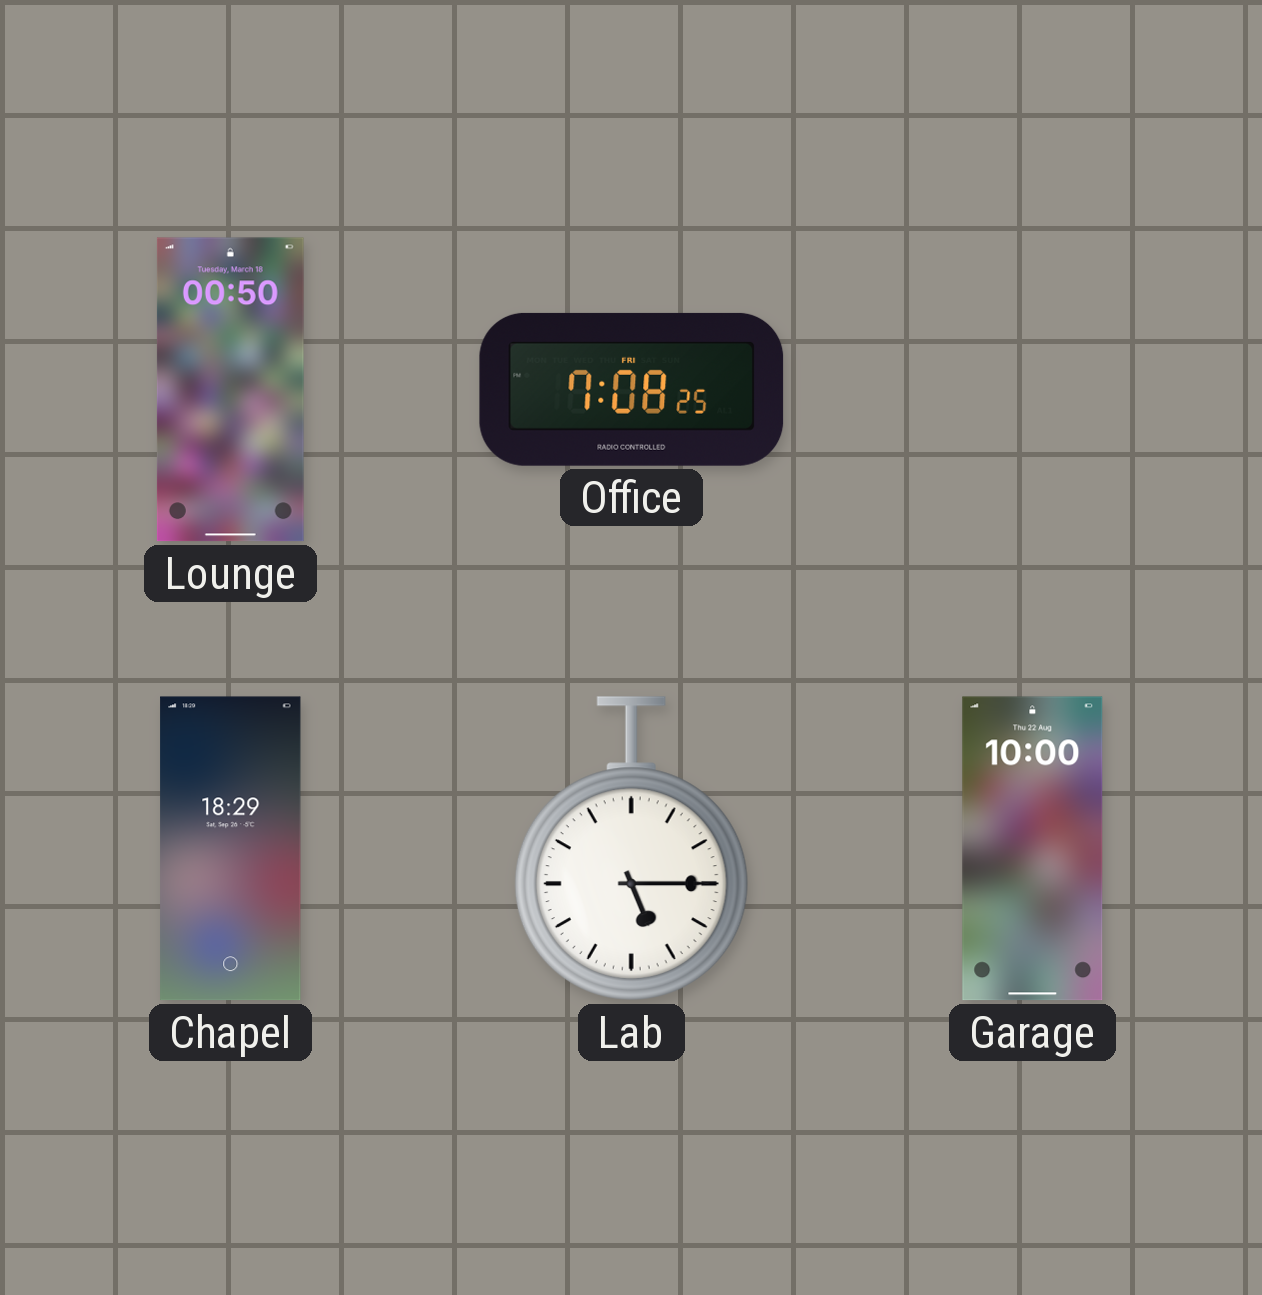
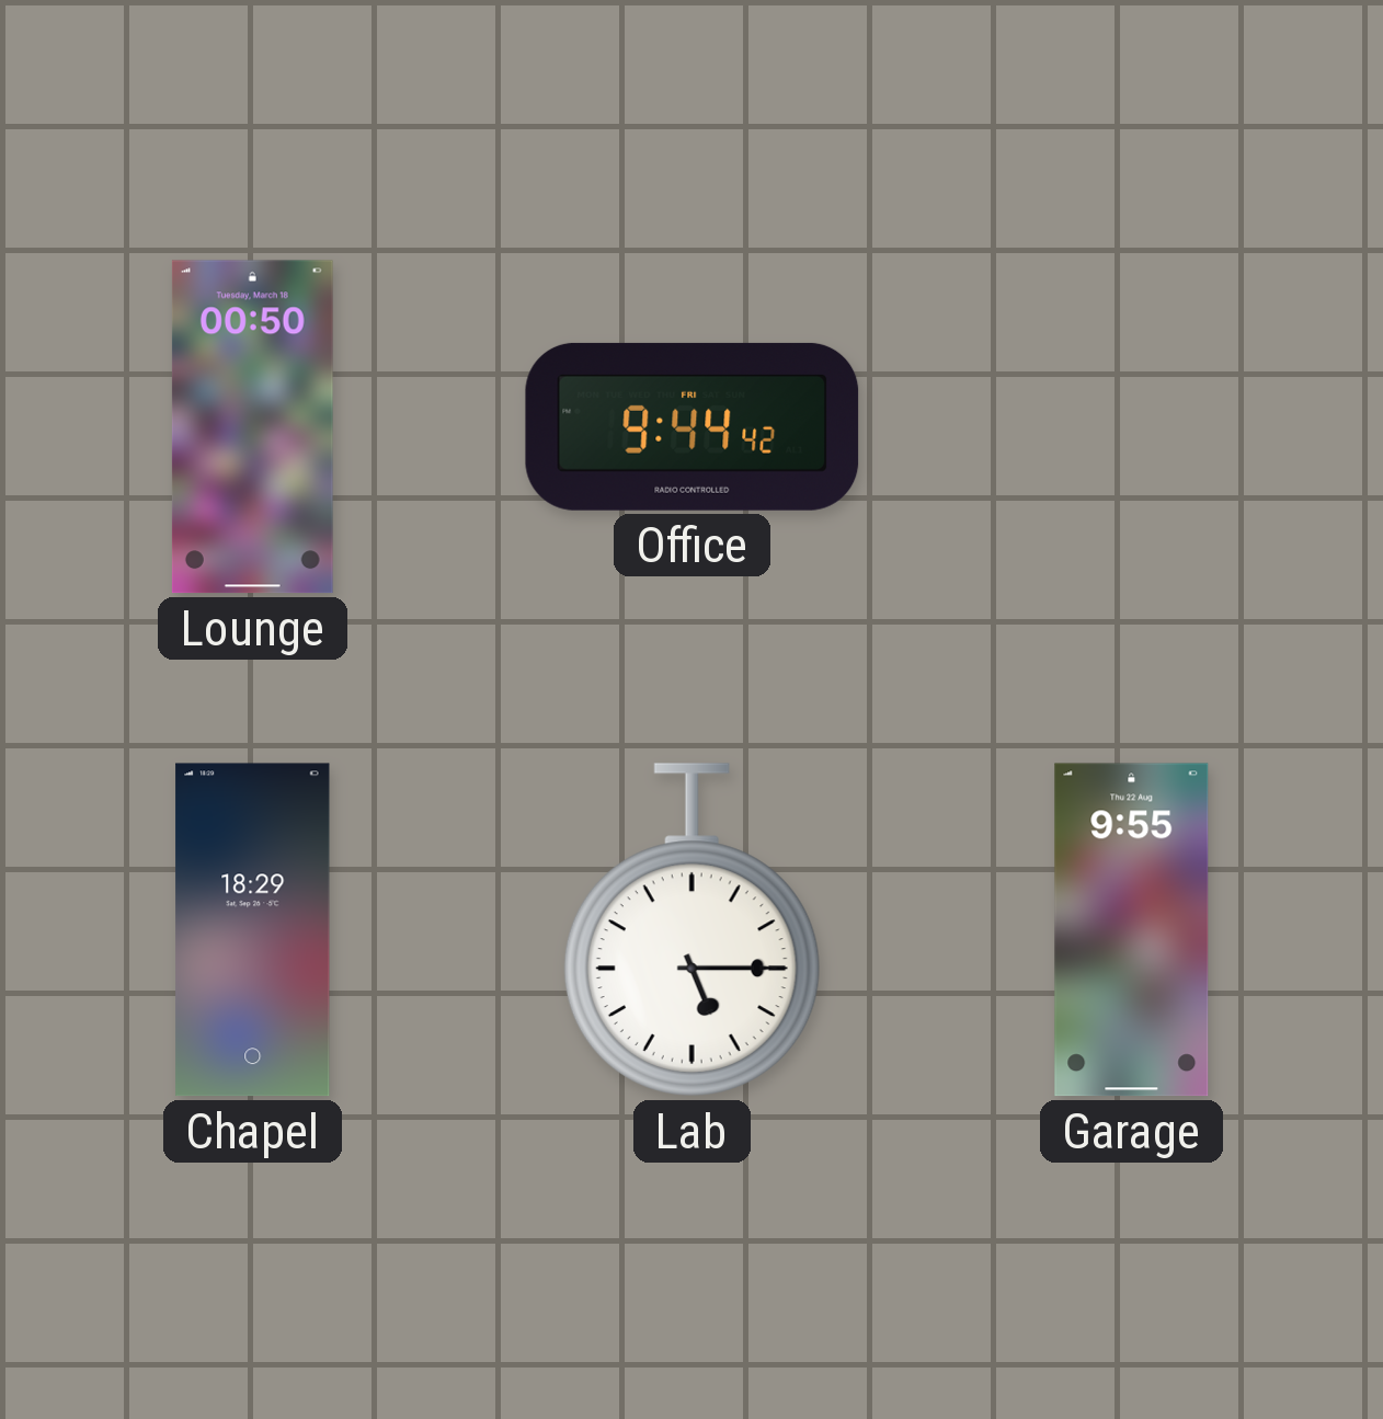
Office: 7:08 -> 9:44 (693, 426)
Garage: 10:00 -> 9:55 (1132, 930)
